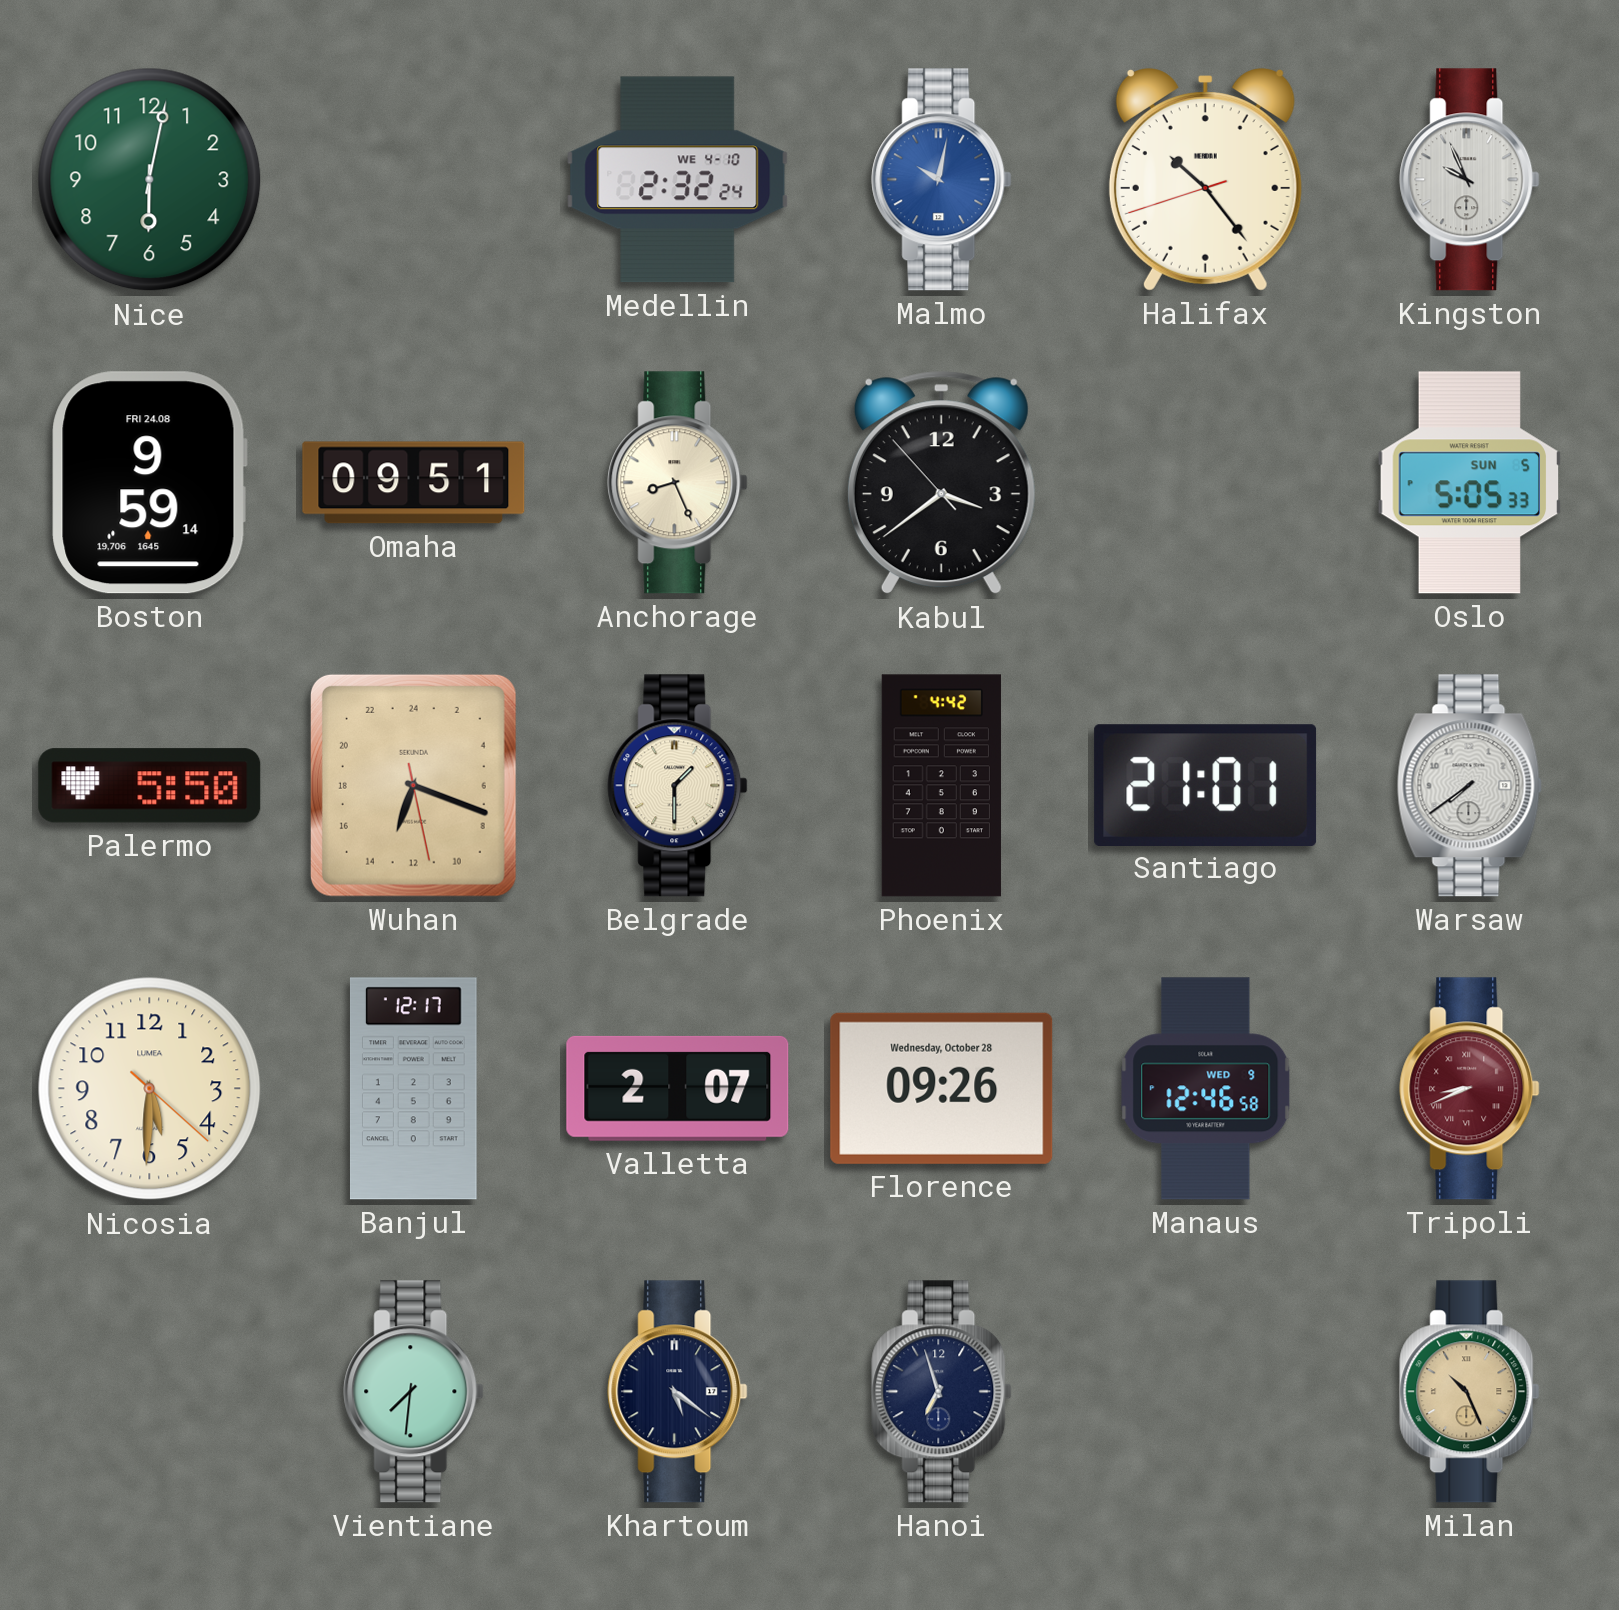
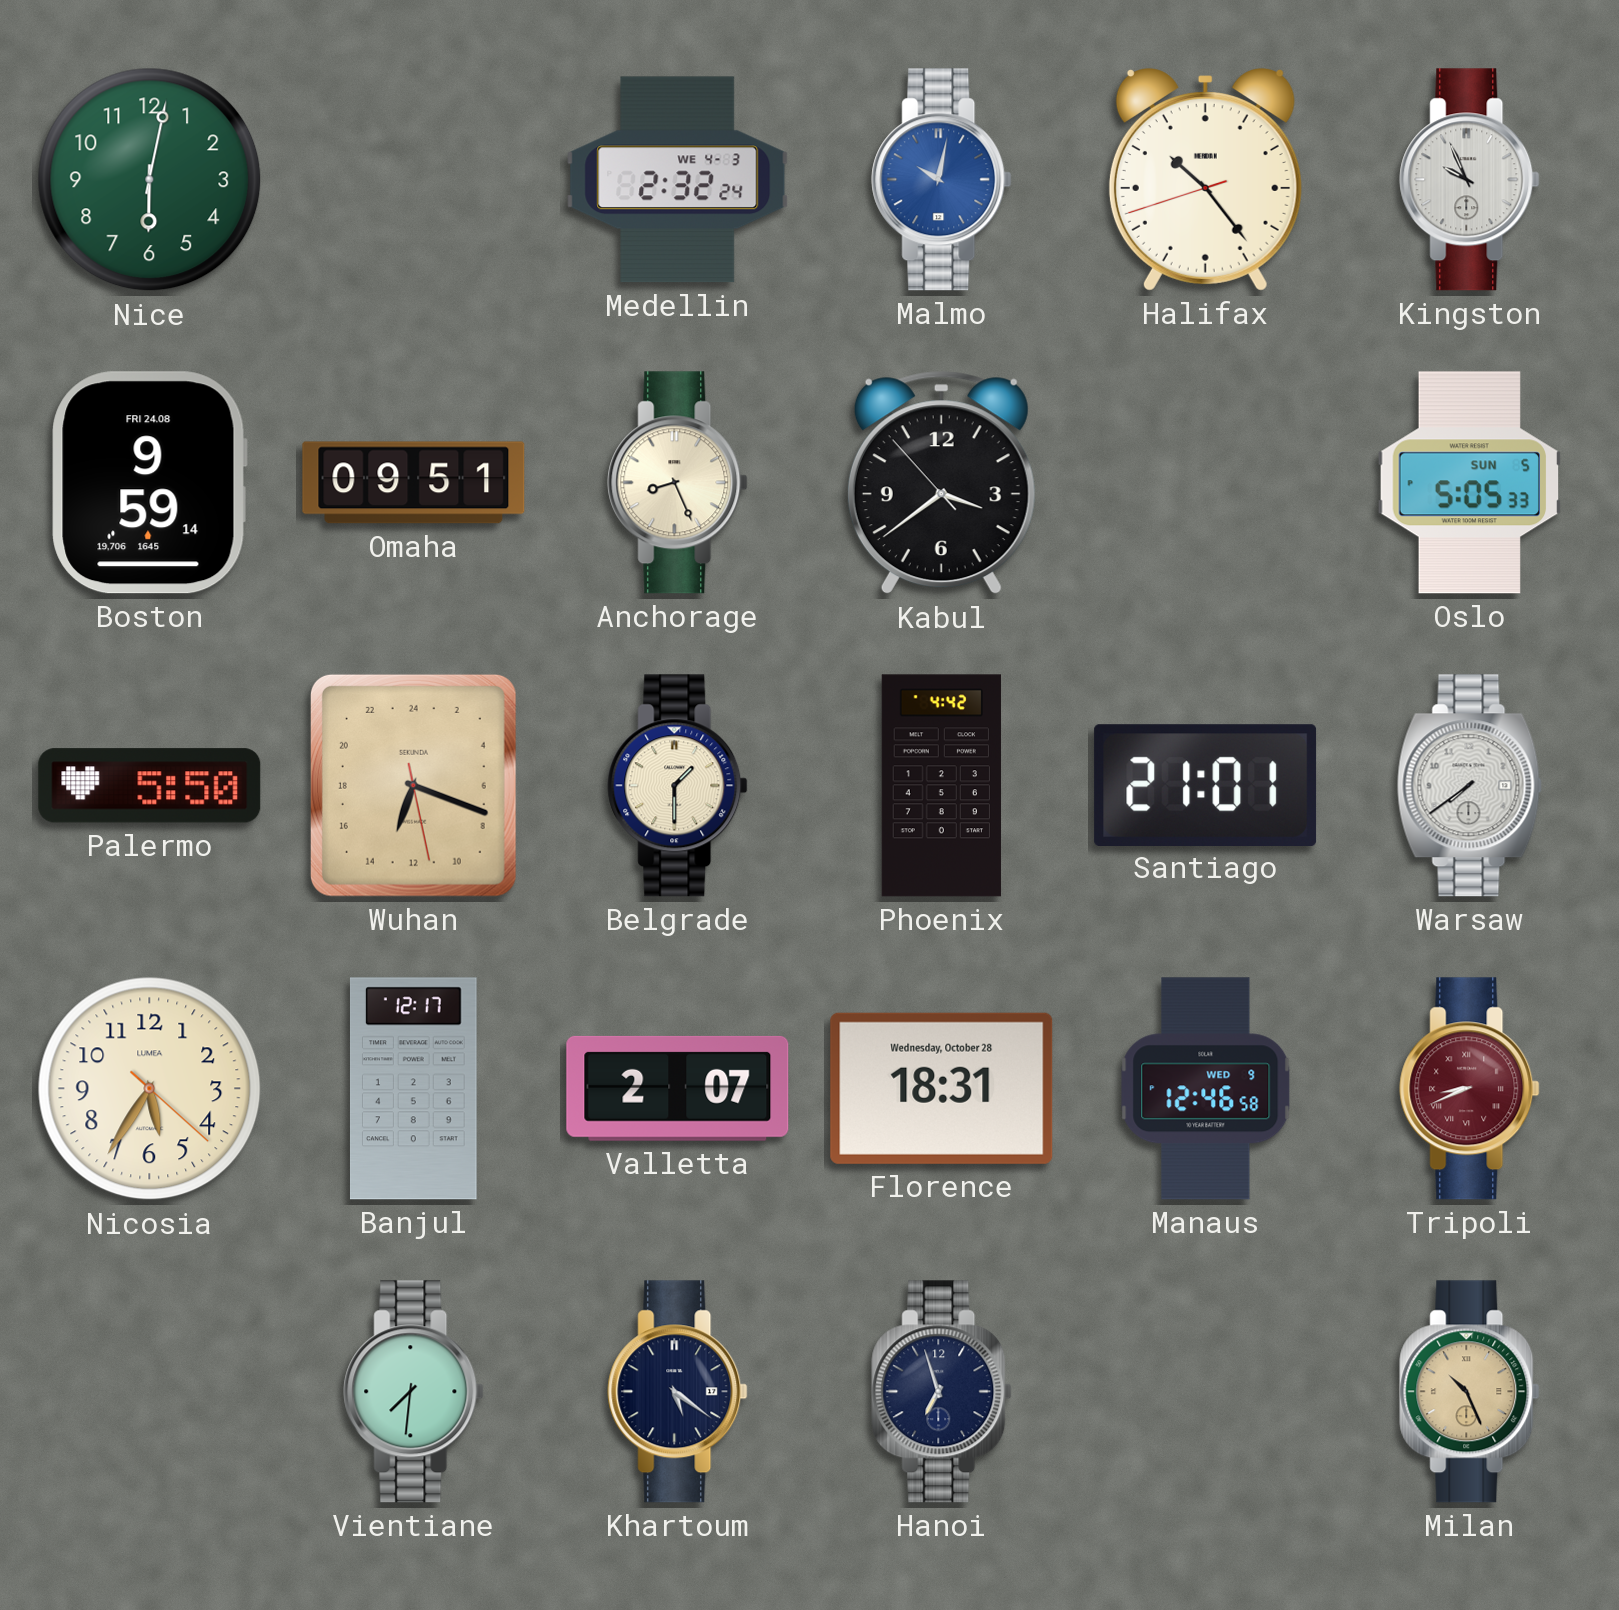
Medellin date: WE 4-10 -> WE 4-3 (678, 180)
Nicosia: 5:30 -> 5:35 (150, 1089)
Florence: 09:26 -> 18:31 (942, 1088)
